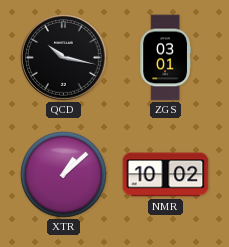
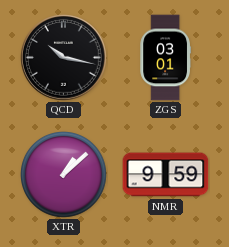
NMR: 10:02 -> 9:59 (166, 175)
